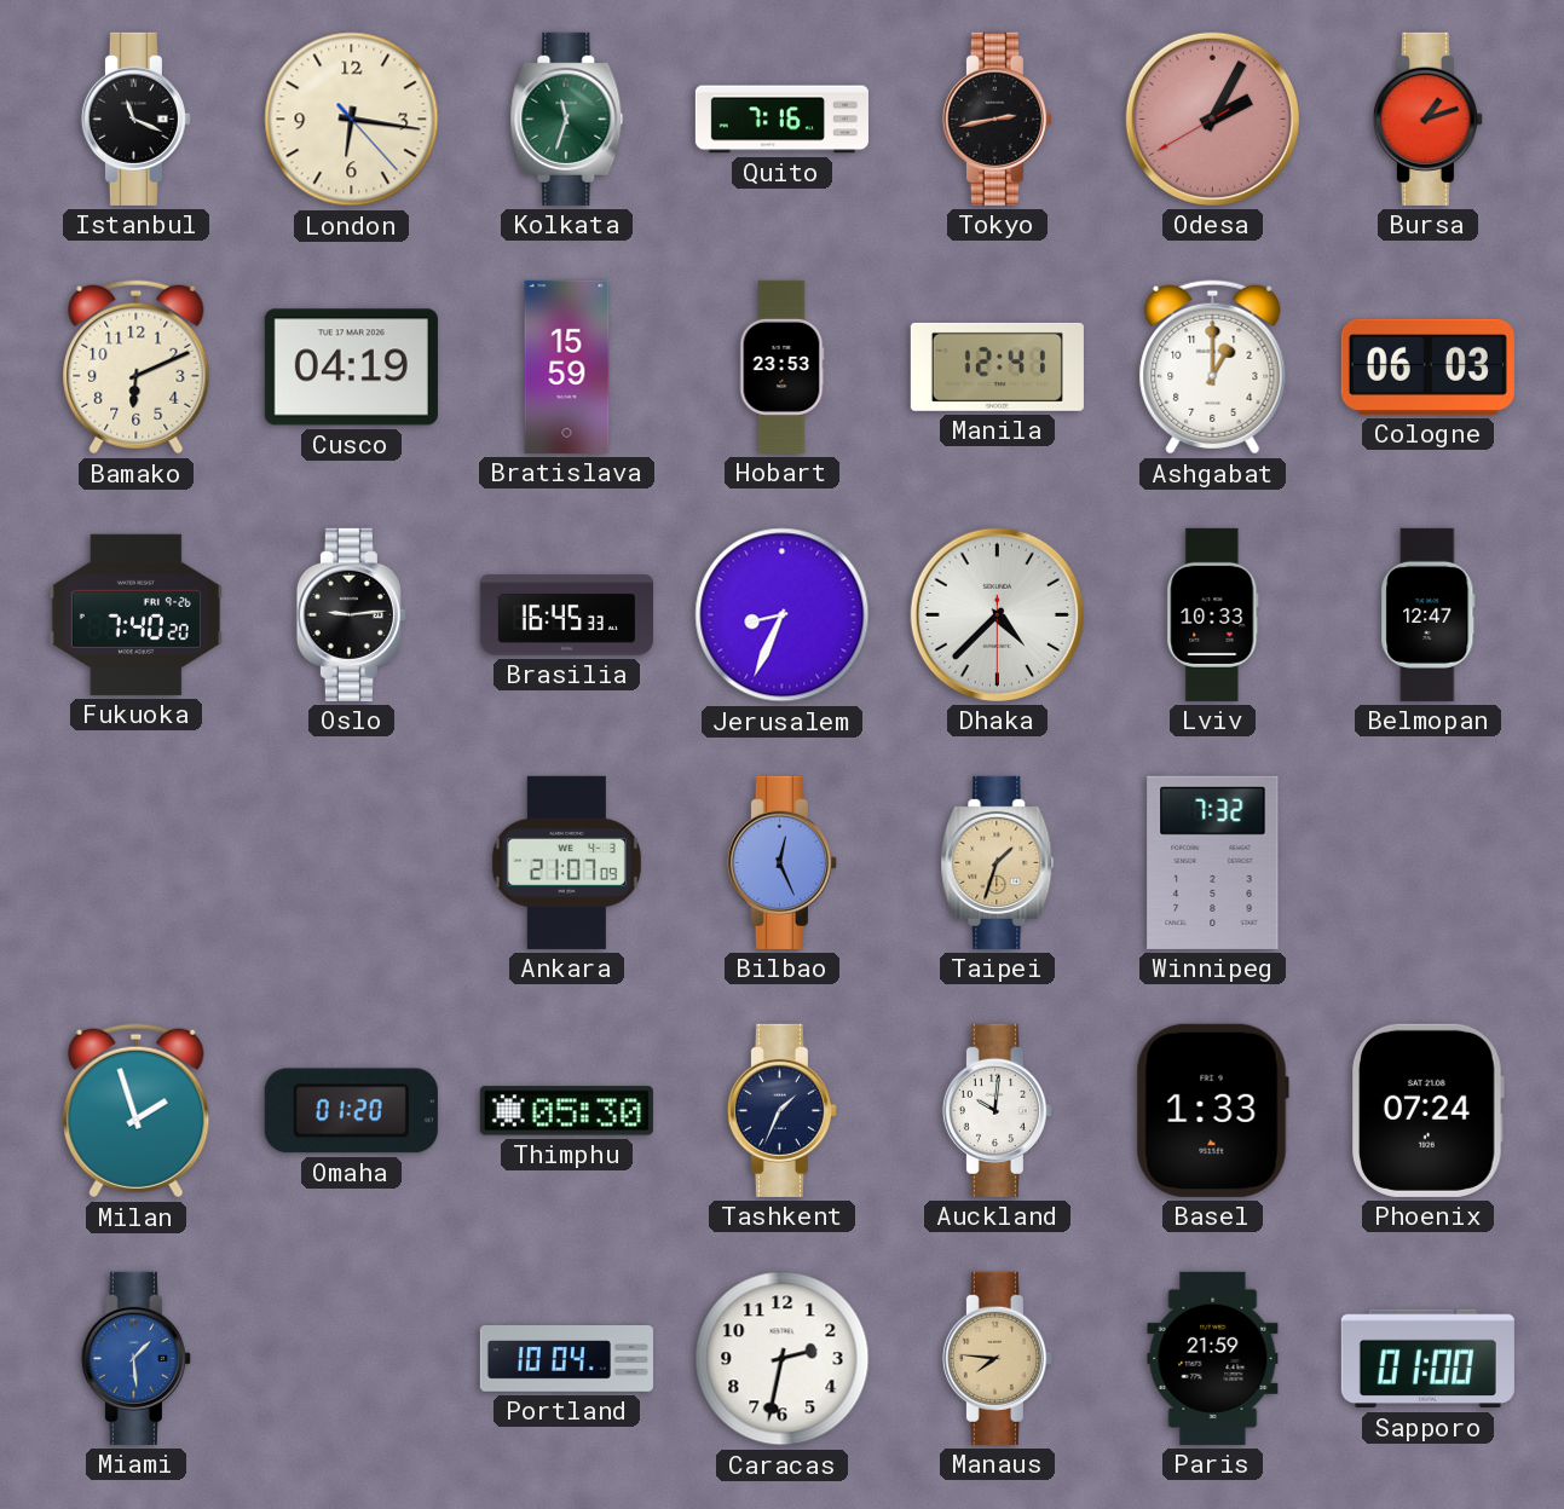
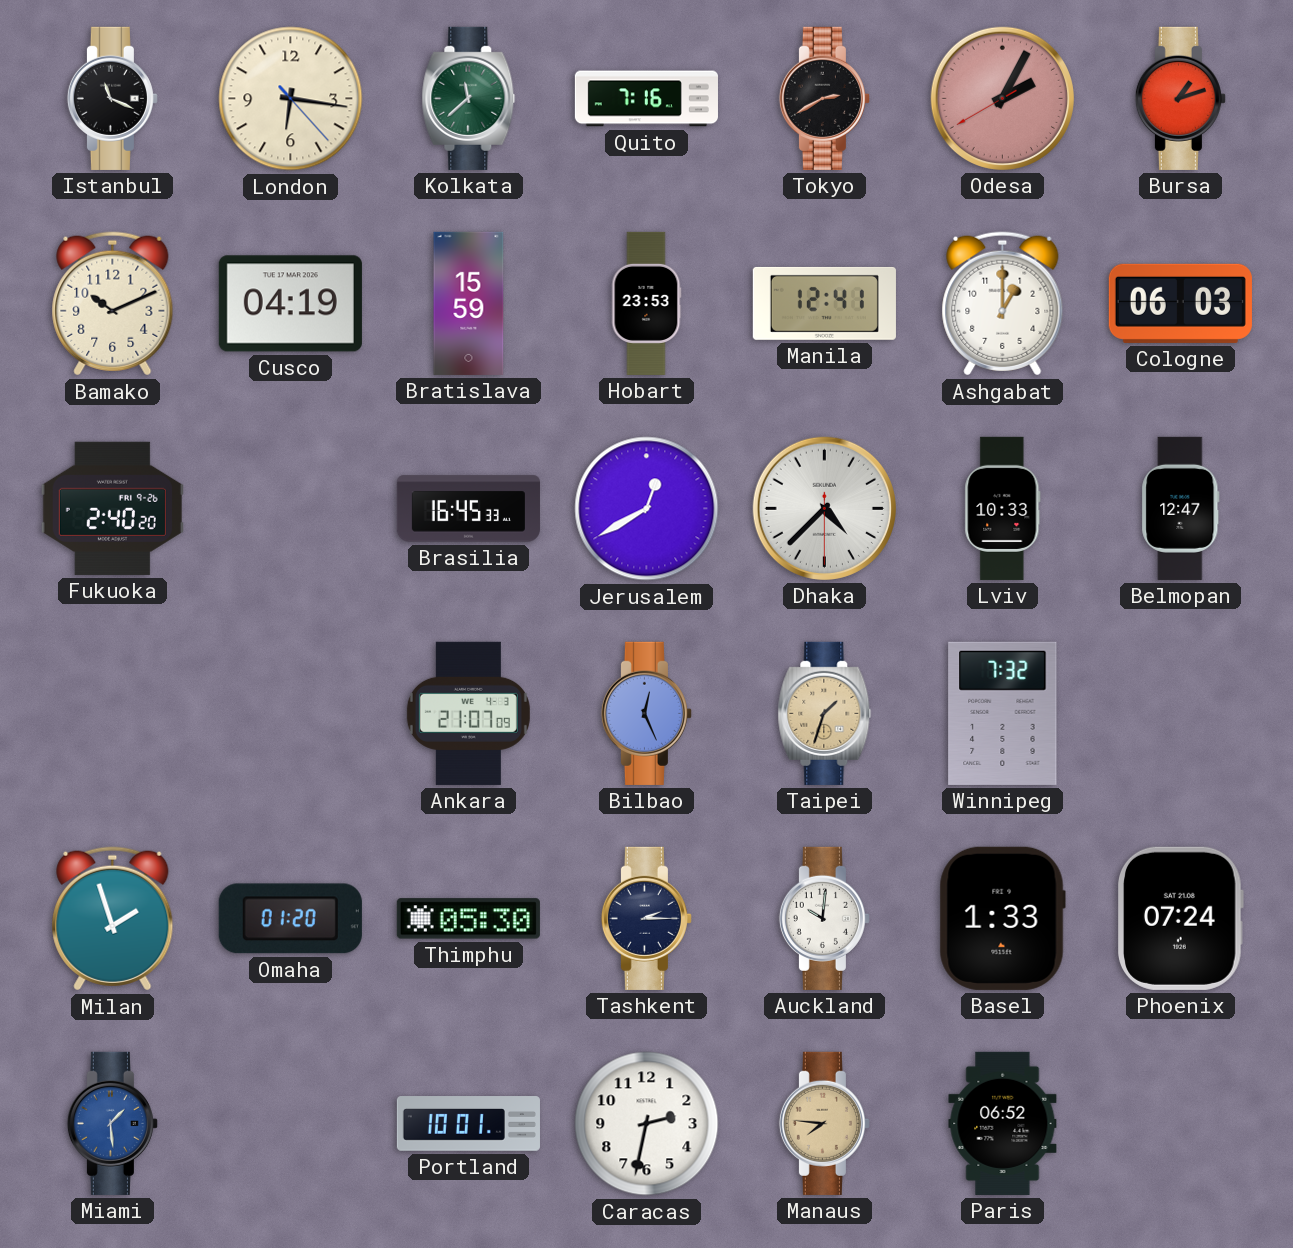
Kolkata: 11:33 -> 11:38 (469, 98)
Tokyo: 2:43 -> 2:40 (824, 98)
Bamako: 6:11 -> 10:11 (113, 304)
Fukuoka: 7:40 -> 2:40 (112, 508)
Oslo: 9:14 -> none (351, 614)
Jerusalem: 8:34 -> 12:40 (647, 509)
Tashkent: 1:34 -> 2:15 (646, 918)
Portland: 10:04 -> 10:01 (468, 1124)
Paris: 21:59 -> 06:52 (1003, 1123)
Sapporo: 01:00 -> none (1427, 1359)
